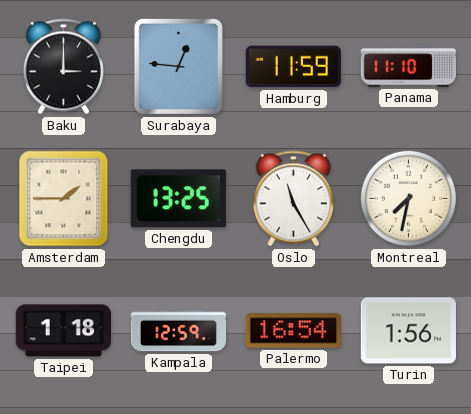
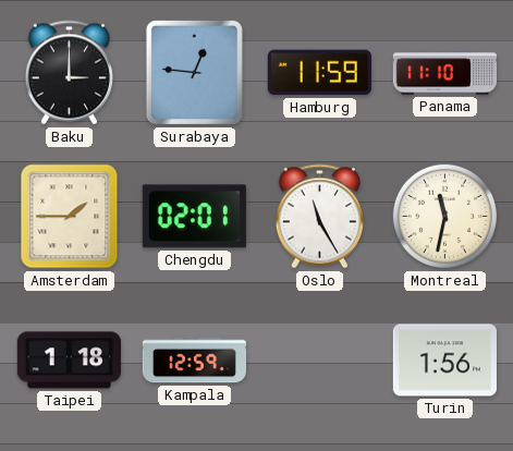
Chengdu: 13:25 -> 02:01 (194, 217)
Montreal: 7:32 -> 11:32 (444, 216)
Palermo: 16:54 -> none (293, 331)
